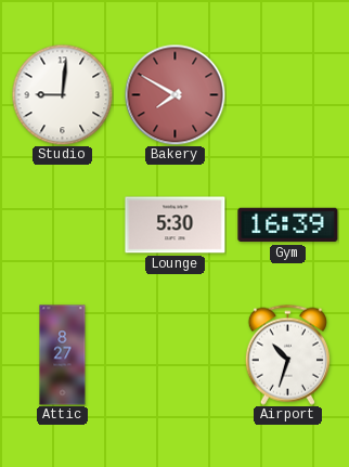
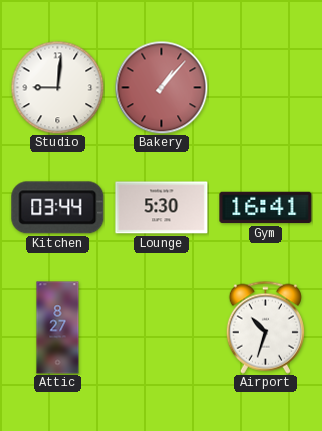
Bakery: 7:50 -> 1:07 (161, 87)
Kitchen: none -> 03:44 (58, 208)
Gym: 16:39 -> 16:41 (266, 208)
